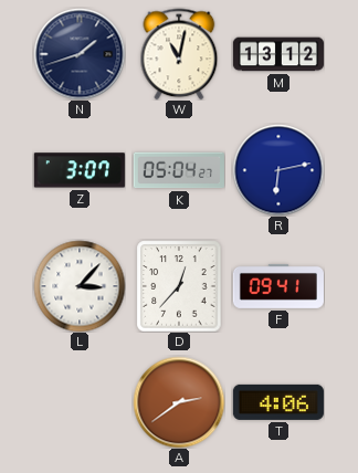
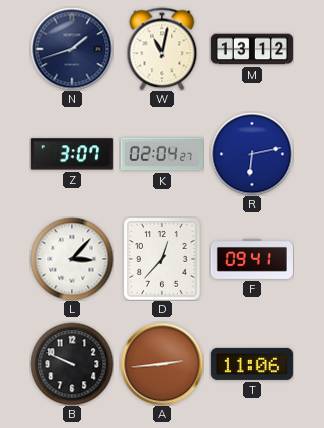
K: 05:04 -> 02:04 (162, 154)
B: none -> 9:49 (72, 364)
A: 2:39 -> 2:44 (162, 364)
T: 4:06 -> 11:06 (252, 364)
